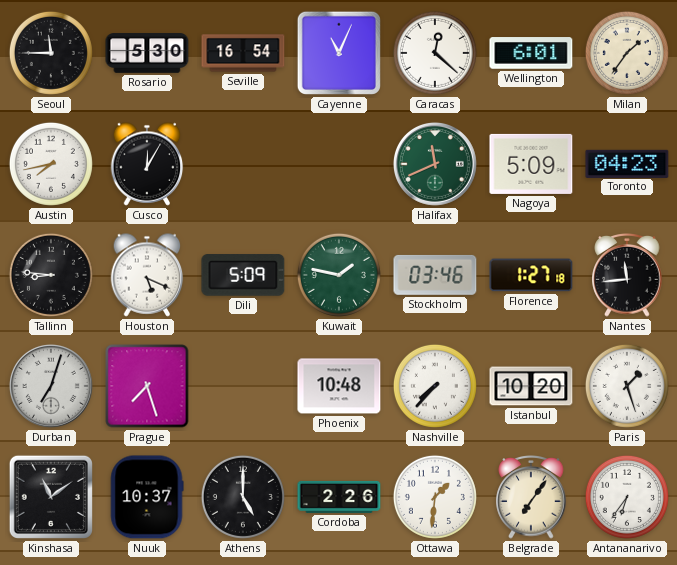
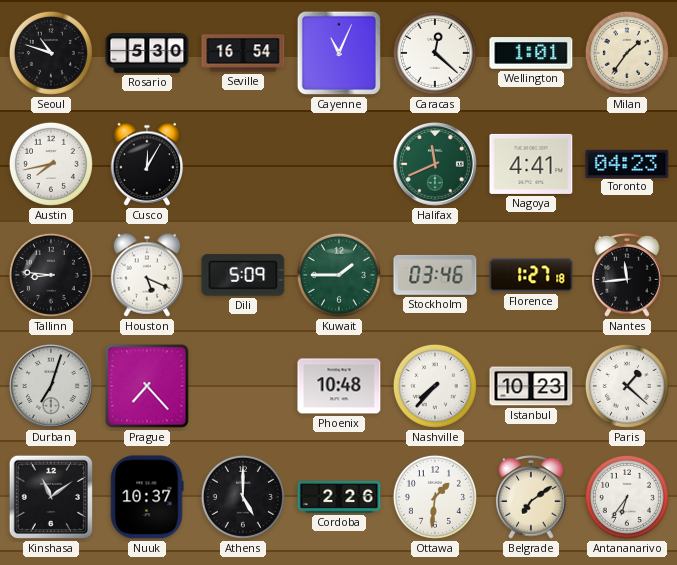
Seoul: 11:45 -> 10:48 (51, 53)
Wellington: 6:01 -> 1:01 (531, 53)
Nagoya: 5:09 -> 4:41 (531, 164)
Kuwait: 1:47 -> 1:45 (339, 275)
Prague: 7:27 -> 7:23 (147, 386)
Istanbul: 10:20 -> 10:23 (531, 386)
Paris: 1:27 -> 1:22 (627, 386)
Belgrade: 7:06 -> 7:09 (531, 497)
